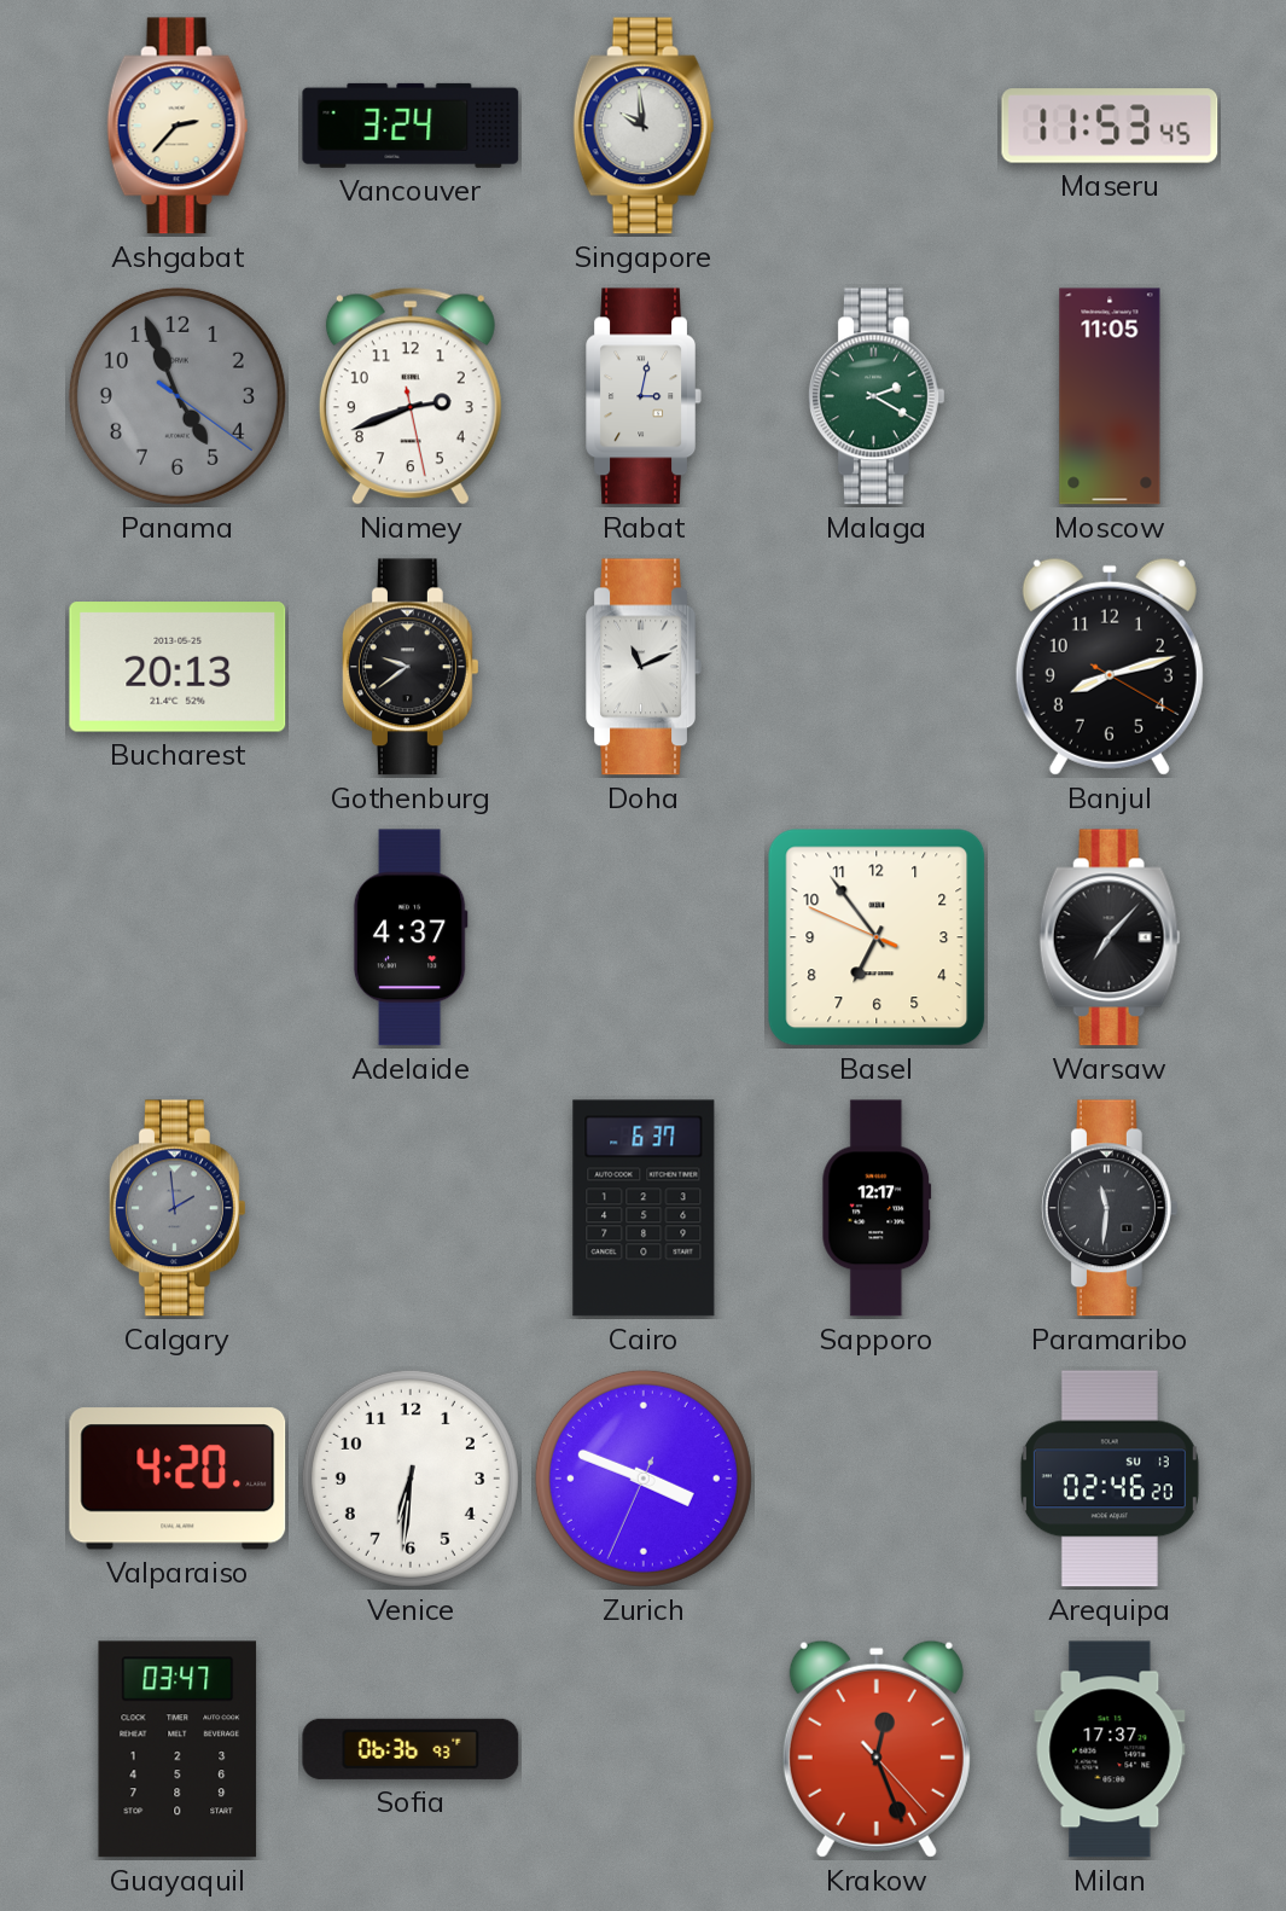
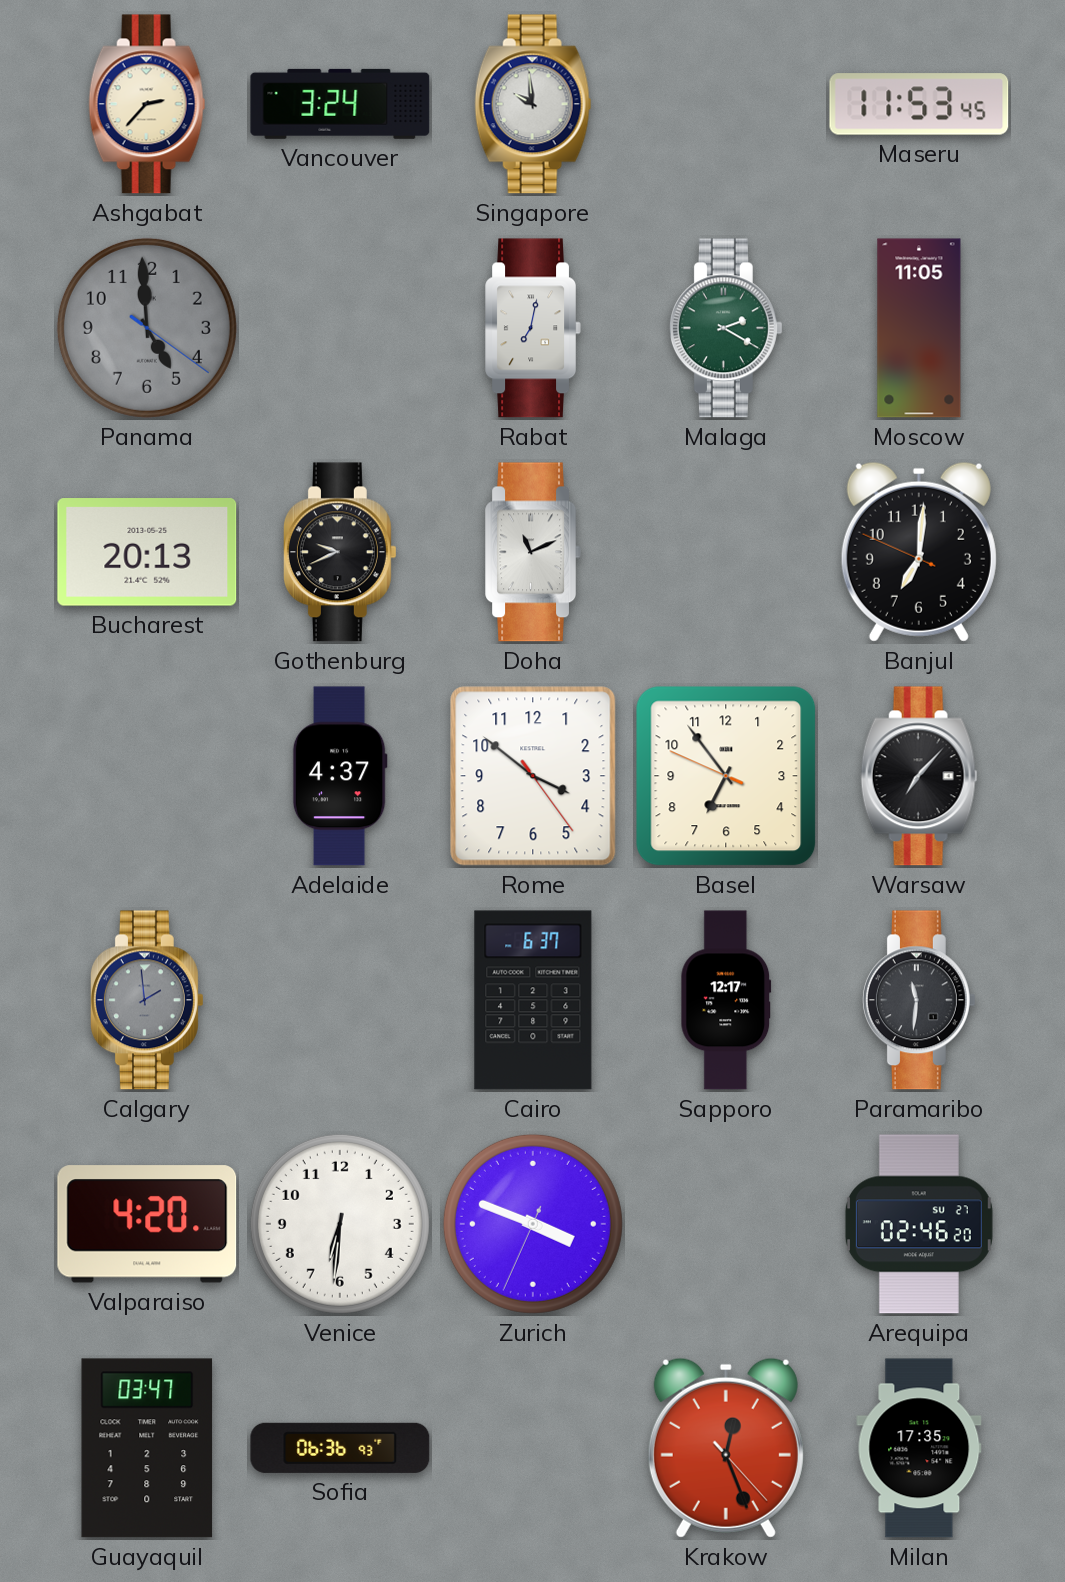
Panama: 4:56 -> 4:59 (147, 328)
Niamey: 2:41 -> none (411, 396)
Rabat: 3:02 -> 7:02 (533, 328)
Gothenburg: 9:39 -> 9:41 (340, 552)
Banjul: 8:12 -> 7:00 (919, 552)
Rome: none -> 3:51 (533, 776)
Arequipa date: SU 13 -> SU 27 (919, 1224)
Milan: 17:37 -> 17:35 (919, 1448)
